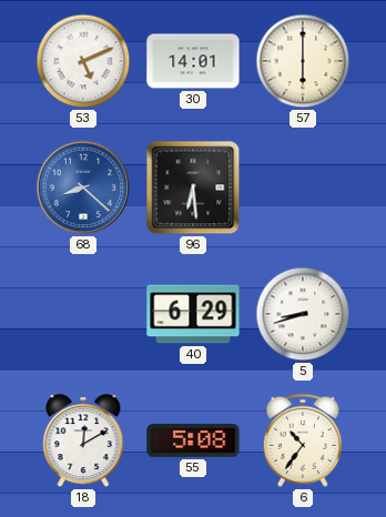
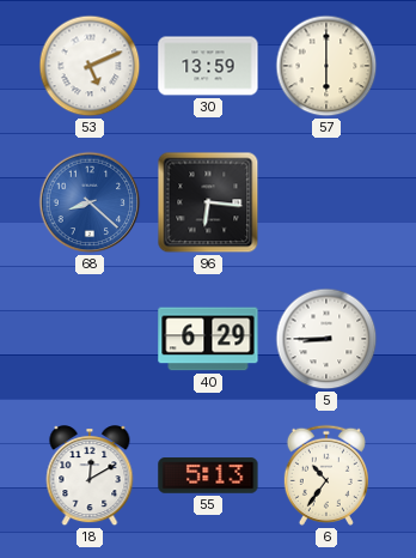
30: 14:01 -> 13:59 (208, 66)
96: 6:29 -> 6:16 (208, 202)
5: 8:42 -> 8:45 (326, 339)
55: 5:08 -> 5:13 (208, 475)
